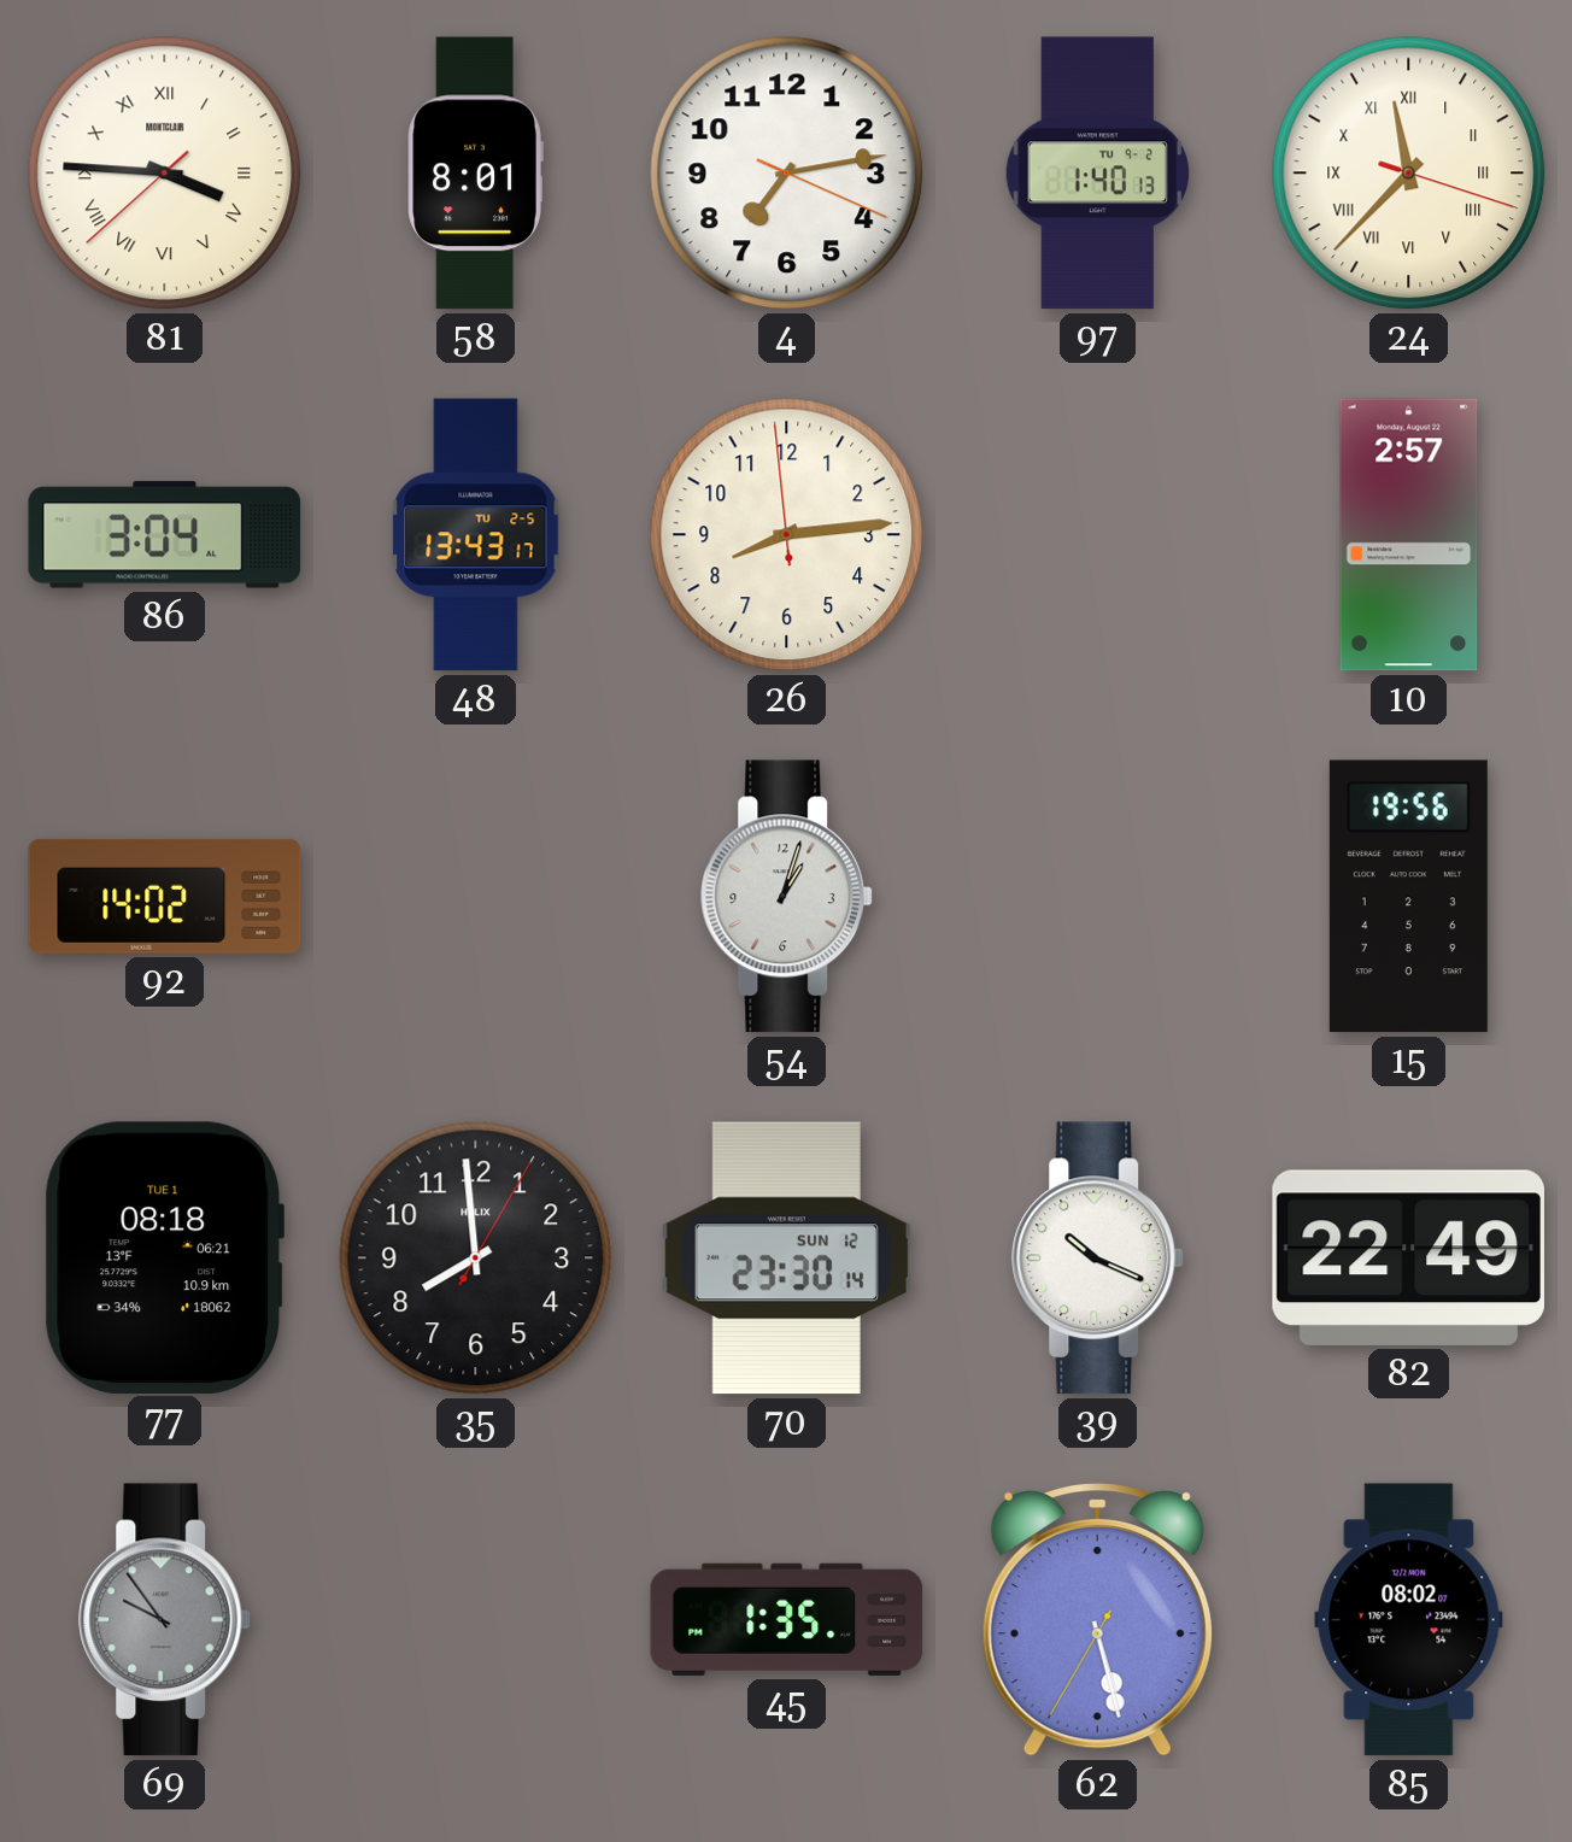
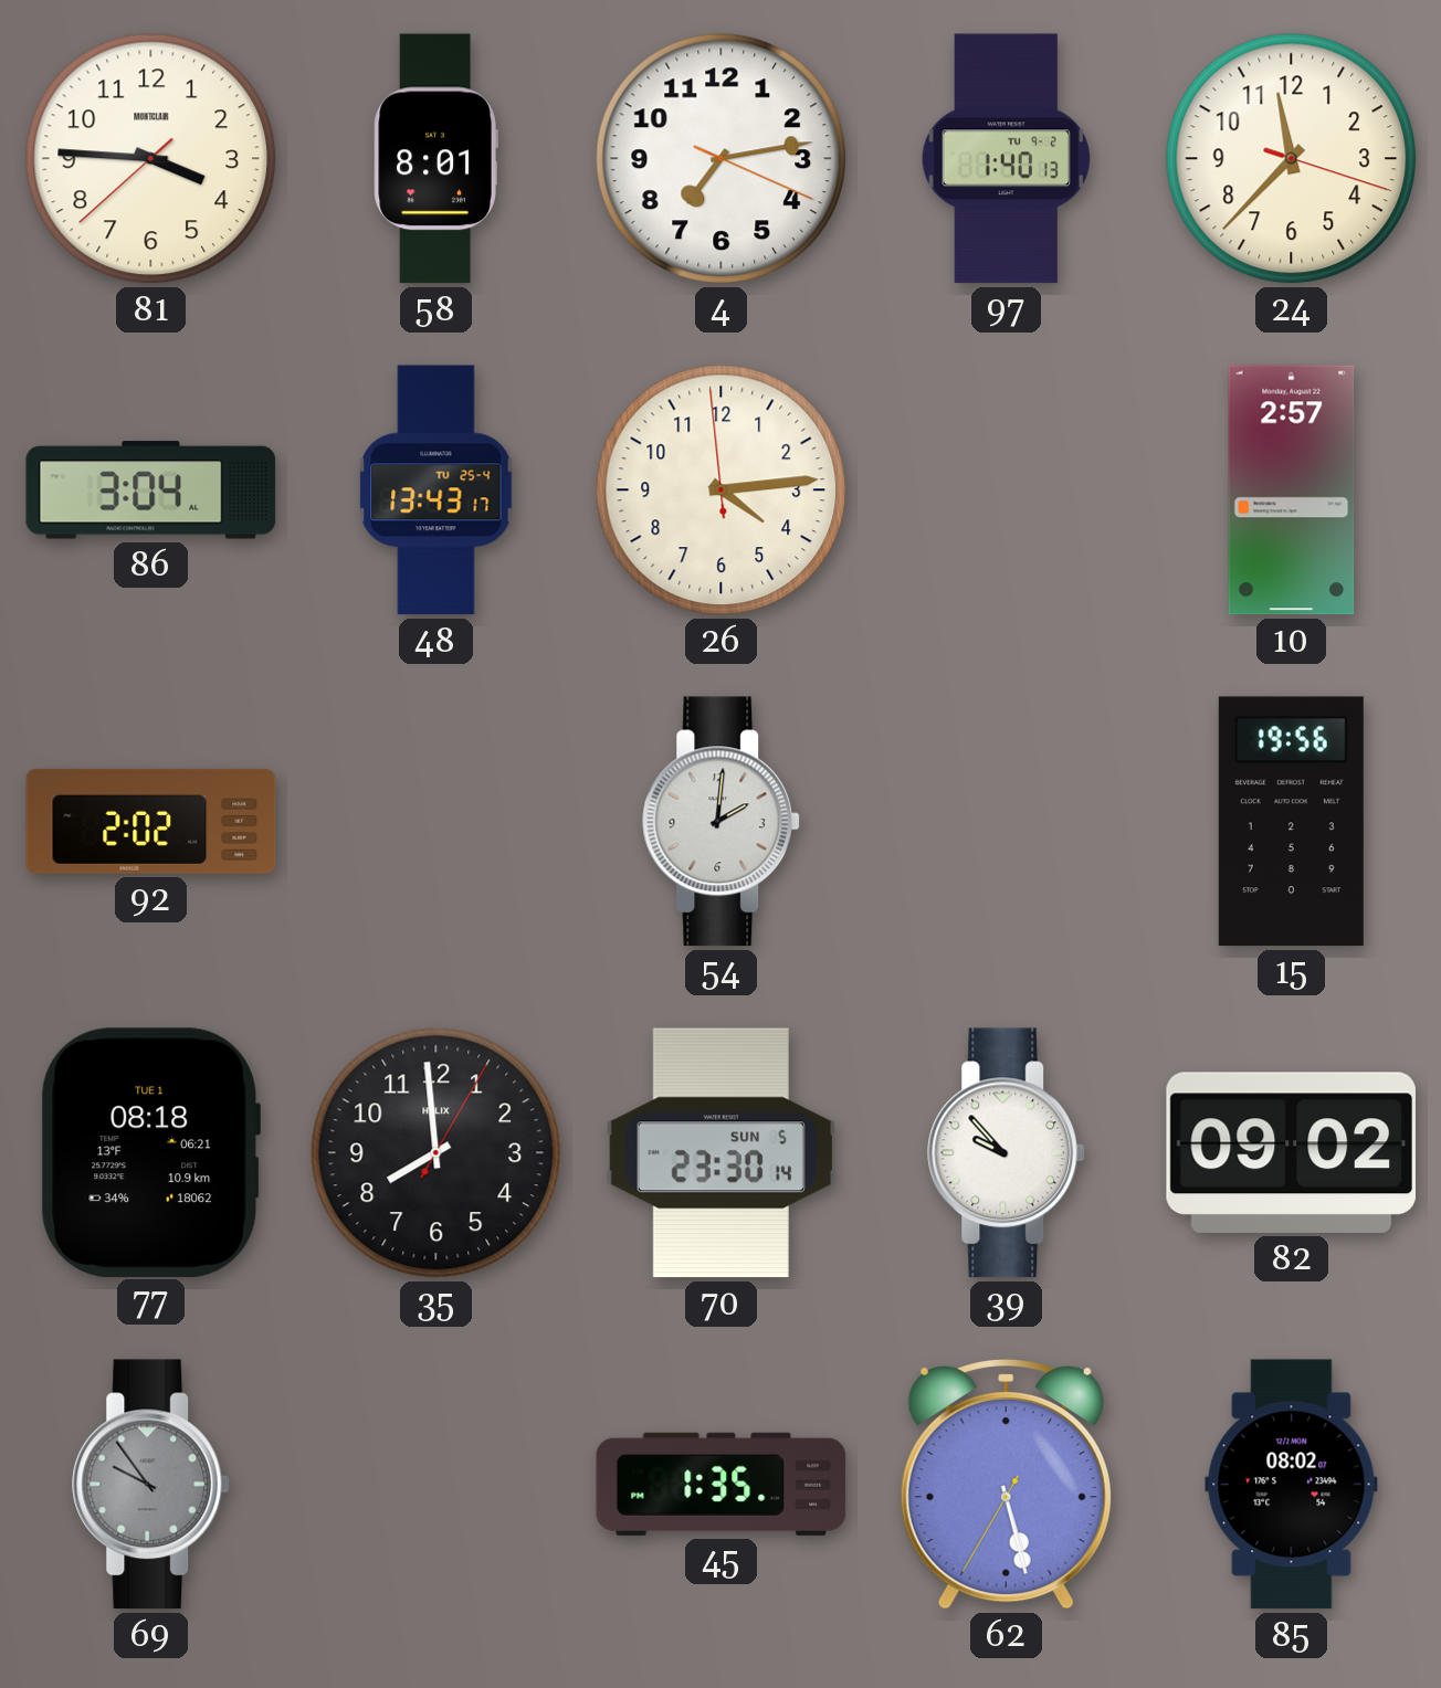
81 numerals: Roman -> Arabic (151, 159)
24 numerals: Roman -> Arabic (1292, 159)
48 date: TU 2-5 -> TU 25-4 (436, 490)
26: 8:13 -> 4:13 (722, 490)
92: 14:02 -> 2:02 (151, 821)
54: 1:03 -> 2:01 (722, 822)
70 date: SUN 12 -> SUN 5 (720, 1153)
39: 10:19 -> 9:53 (1007, 1153)
82: 22:49 -> 09:02 (1291, 1152)
